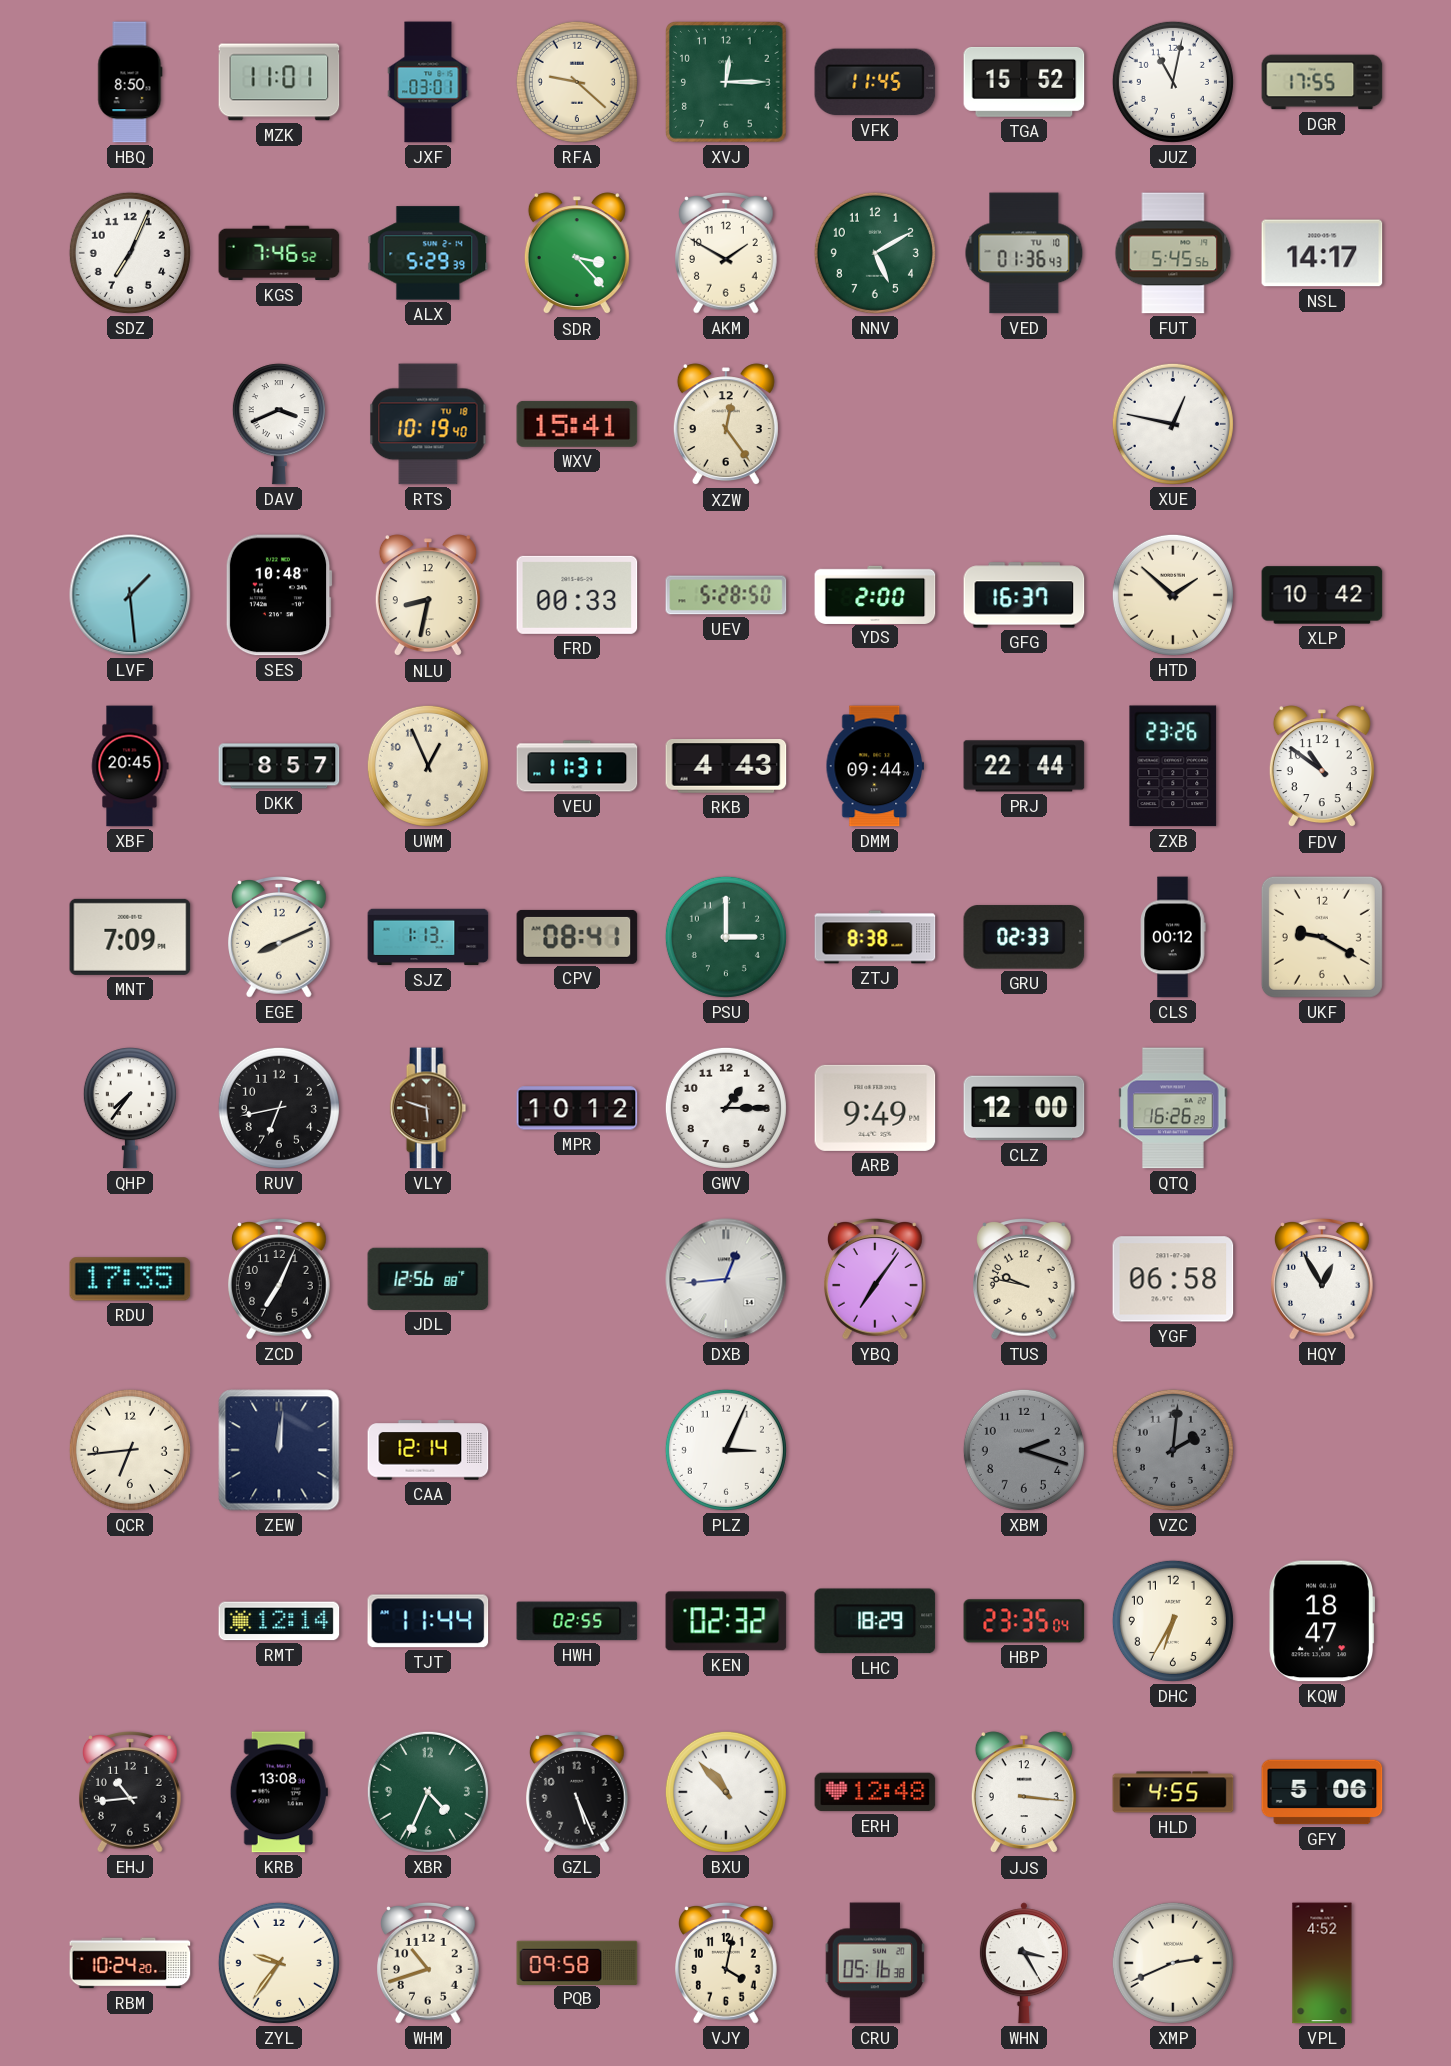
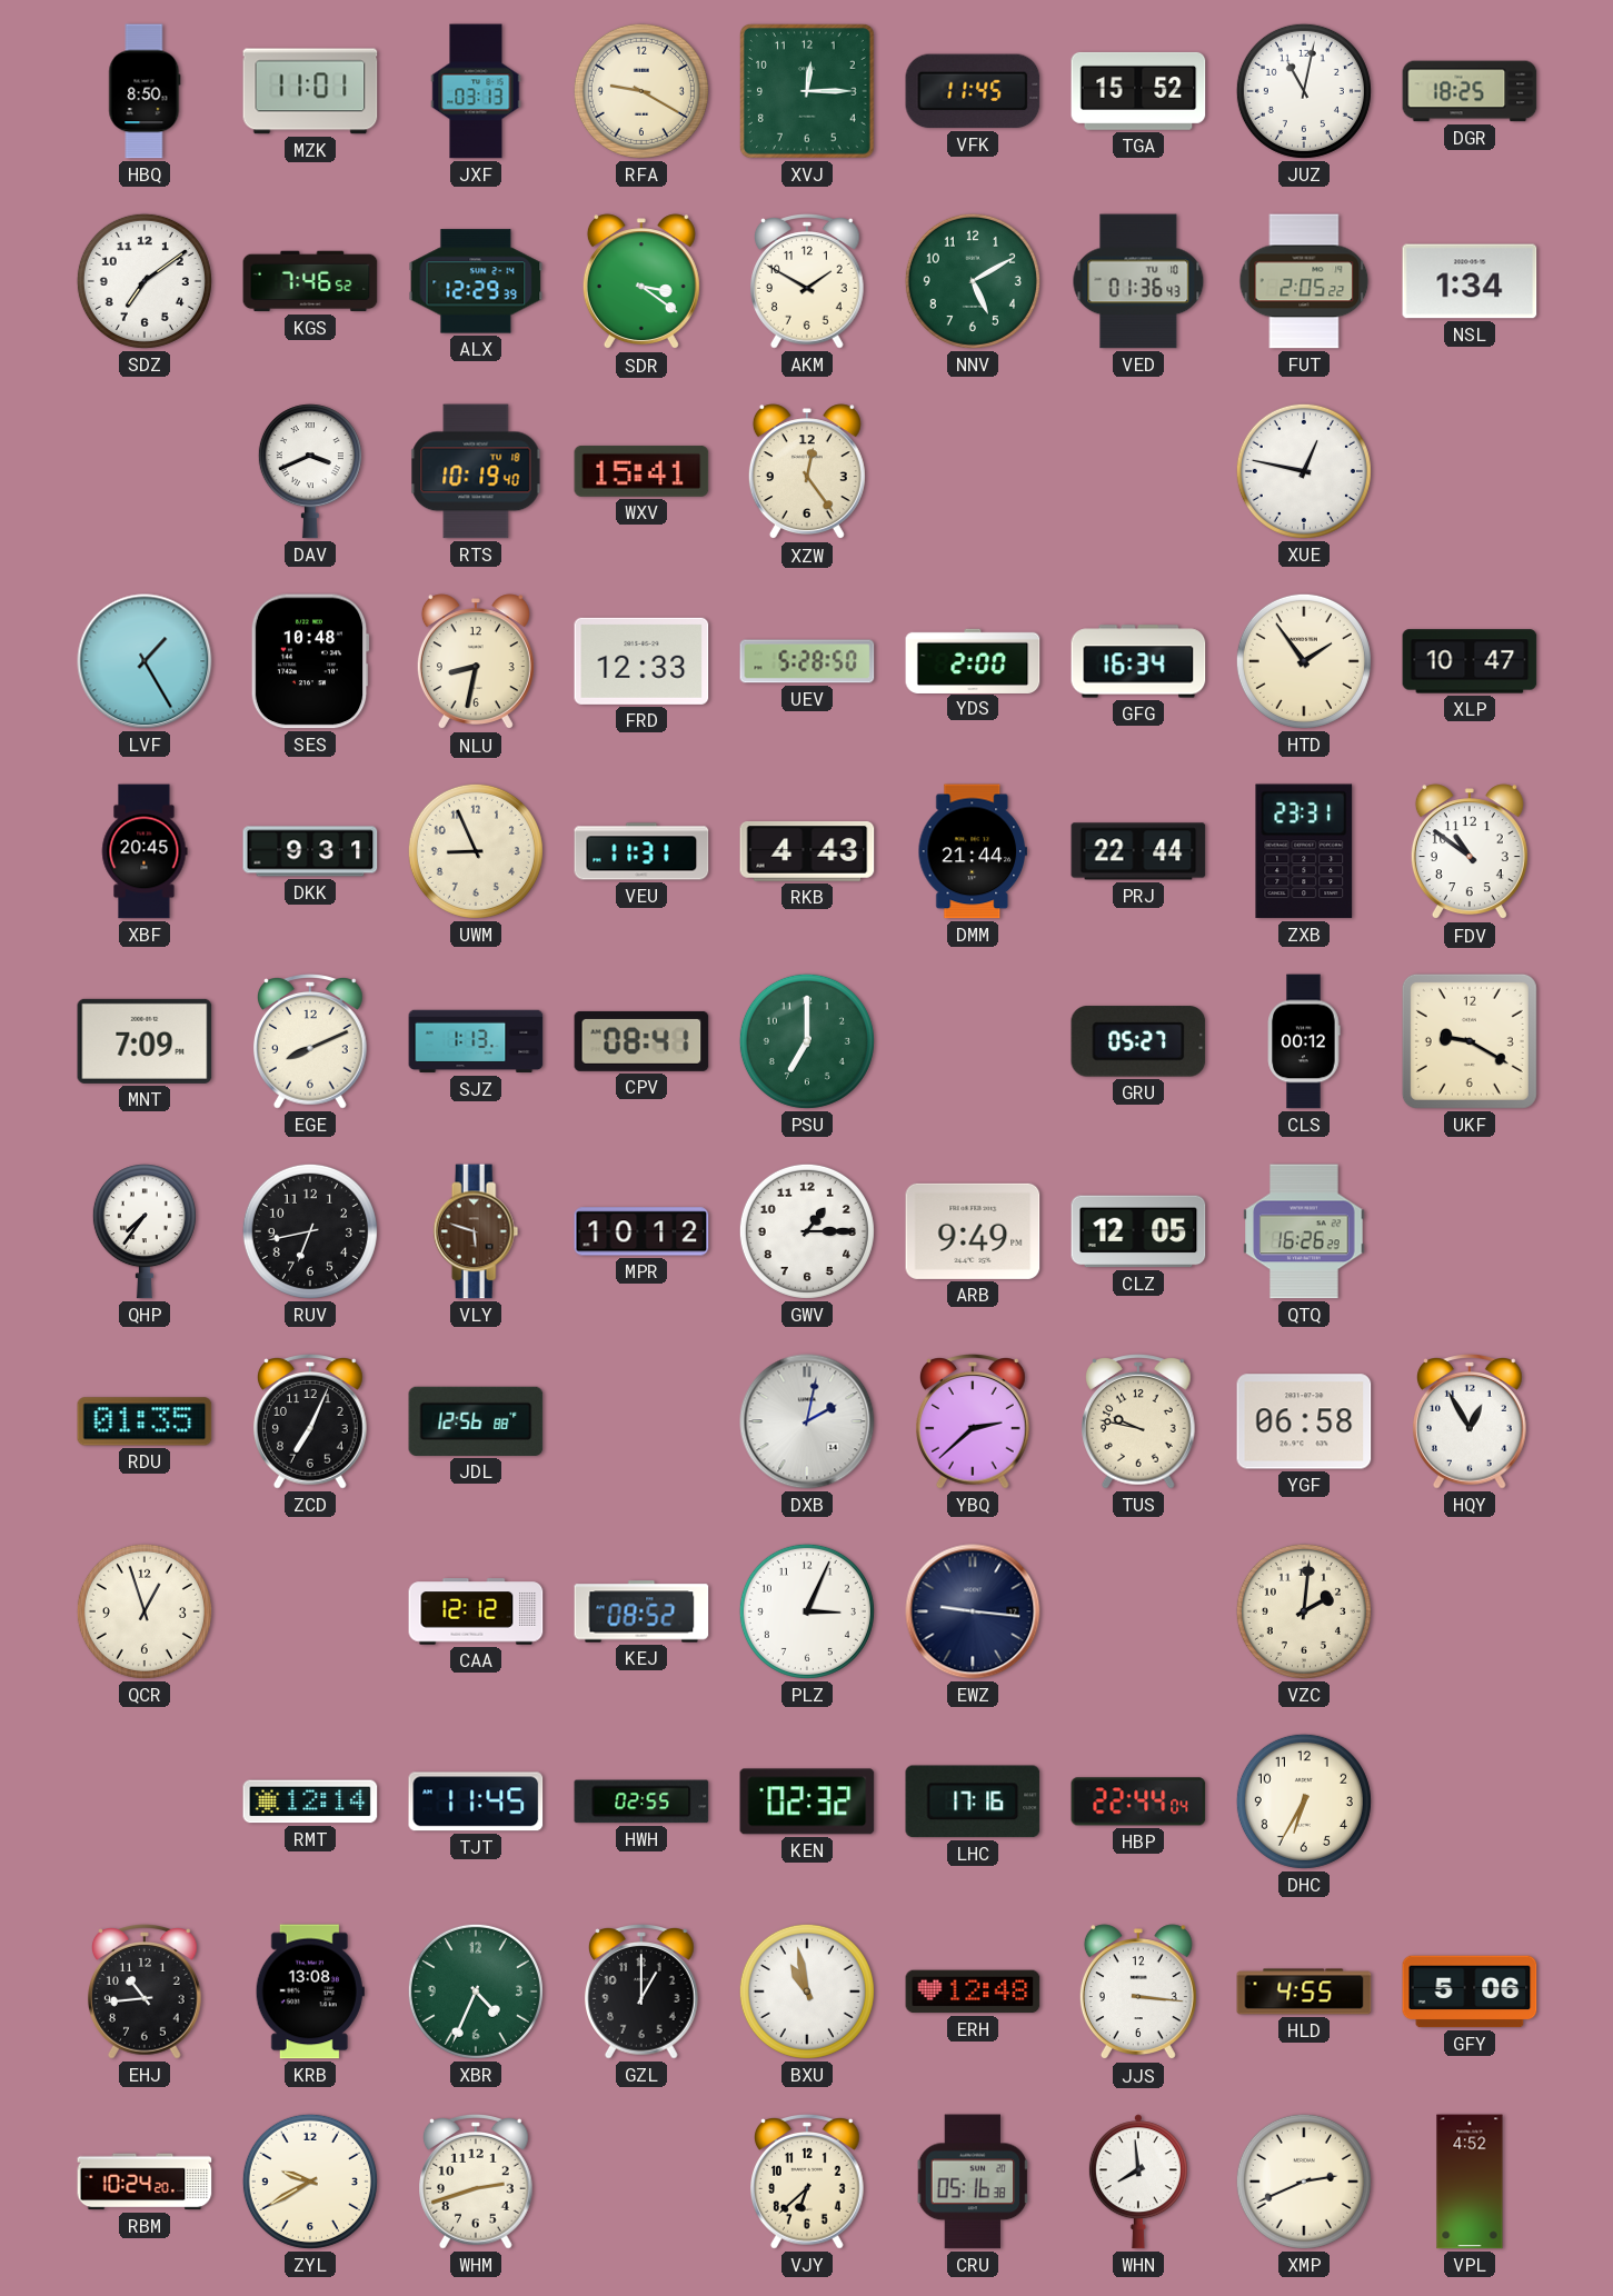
JXF: 03:01 -> 03:13 (476, 91)
RFA: 9:22 -> 9:20 (641, 91)
DGR: 17:55 -> 18:25 (1470, 91)
SDZ: 7:04 -> 7:09 (145, 281)
ALX: 5:29 -> 12:29 (476, 281)
SDR: 3:23 -> 3:21 (641, 282)
FUT: 5:45 -> 2:05 (1304, 281)
NSL: 14:17 -> 1:34 (1470, 281)
LVF: 1:29 -> 1:25 (145, 661)
FRD: 00:33 -> 12:33 (641, 661)
GFG: 16:37 -> 16:34 (1138, 661)
HTD: 1:52 -> 1:54 (1304, 661)
XLP: 10:42 -> 10:47 (1470, 661)
DKK: 8:57 -> 9:31 (310, 851)
UWM: 12:56 -> 8:56 (476, 851)
DMM: 09:44 -> 21:44 (972, 851)
ZXB: 23:26 -> 23:31 (1304, 851)
PSU: 3:00 -> 7:00 (807, 1041)
ZTJ: 8:38 -> none (875, 937)
GRU: 02:33 -> 05:27 (1138, 1041)
CLZ: 12:00 -> 12:05 (1138, 1231)
RDU: 17:35 -> 01:35 (145, 1421)
DXB: 12:44 -> 2:02 (807, 1421)
YBQ: 7:06 -> 2:38 (974, 1422)
QCR: 6:44 -> 12:57 (145, 1611)
ZEW: 12:01 -> none (279, 1450)
CAA: 12:14 -> 12:12 (476, 1611)
KEJ: none -> 08:52 (641, 1611)
EWZ: none -> 9:16 (973, 1611)
XBM: 2:18 -> none (1024, 1450)
VZC dial: grey -> cream (1304, 1611)
TJT: 11:44 -> 11:45 (476, 1801)
LHC: 18:29 -> 17:16 (973, 1801)
HBP: 23:35 -> 22:44 (1138, 1801)
KQW: 18:47 -> none (1321, 1621)
GZL: 5:26 -> 1:00 (643, 1993)
BXU: 10:53 -> 10:58 (807, 1991)
ZYL: 9:36 -> 9:40 (310, 2182)
WHM: 10:42 -> 2:42 (477, 2183)
PQB: 09:58 -> none (577, 1962)
VJY: 4:02 -> 6:38 (808, 2183)
WHN: 3:25 -> 7:59 (1138, 2182)
